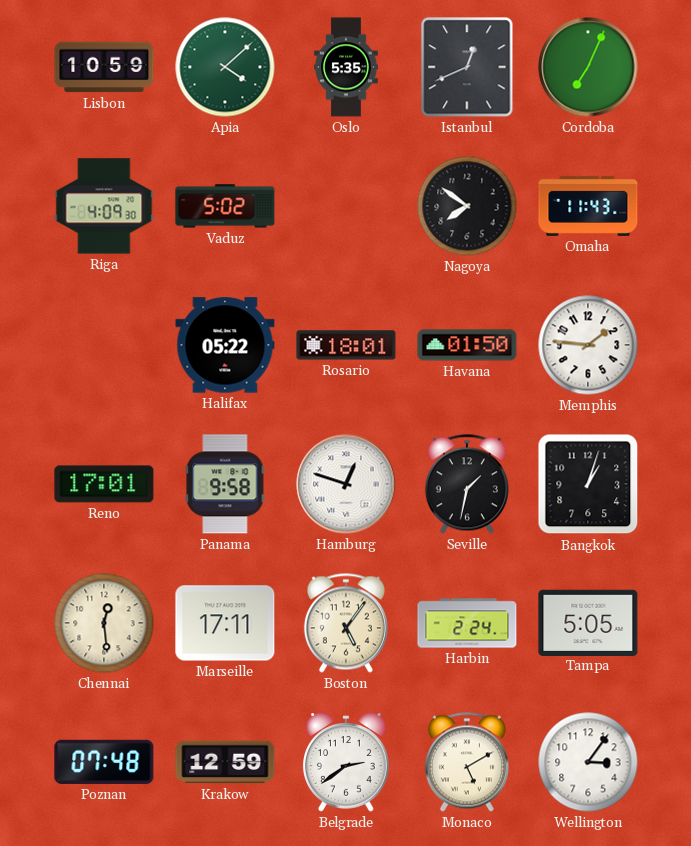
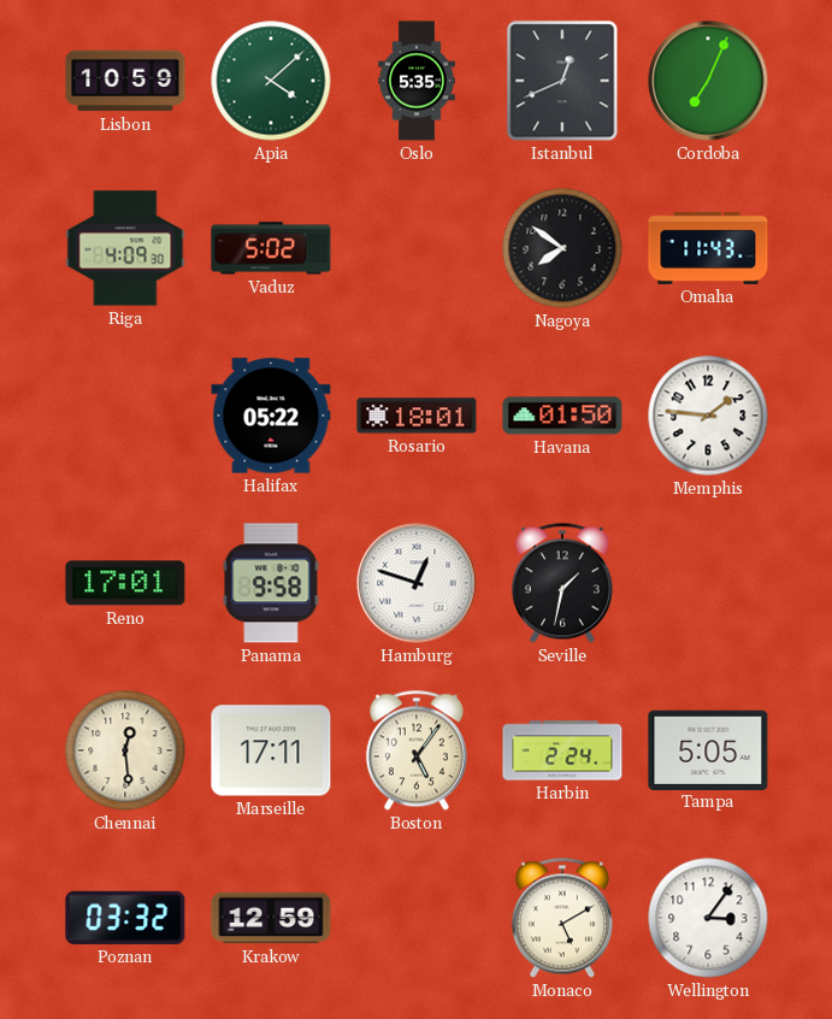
Bangkok: 1:03 -> none (588, 484)
Poznan: 07:48 -> 03:32 (125, 918)
Belgrade: 2:39 -> none (347, 762)
